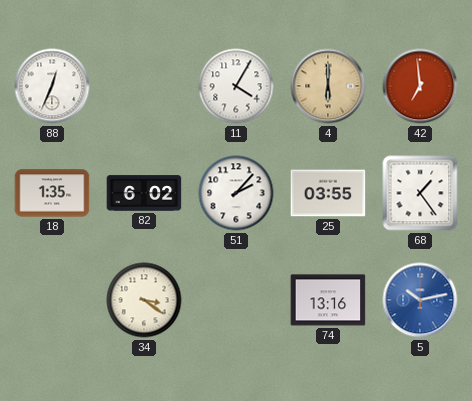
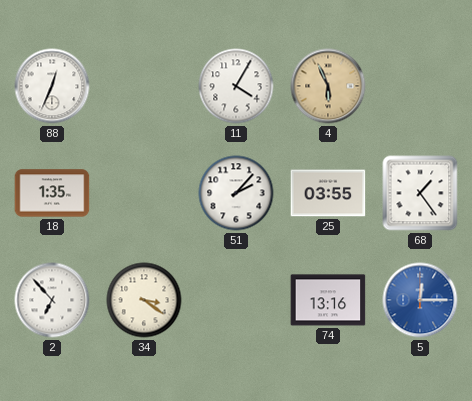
4: 6:00 -> 5:56 (328, 86)
42: 6:59 -> none (420, 86)
82: 6:02 -> none (144, 193)
2: none -> 6:53 (52, 300)
5: 10:13 -> 12:15 (420, 300)
